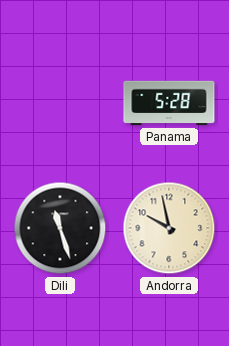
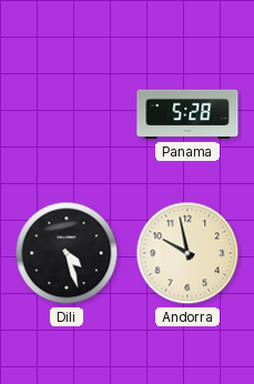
Dili: 11:27 -> 4:27 (67, 253)
